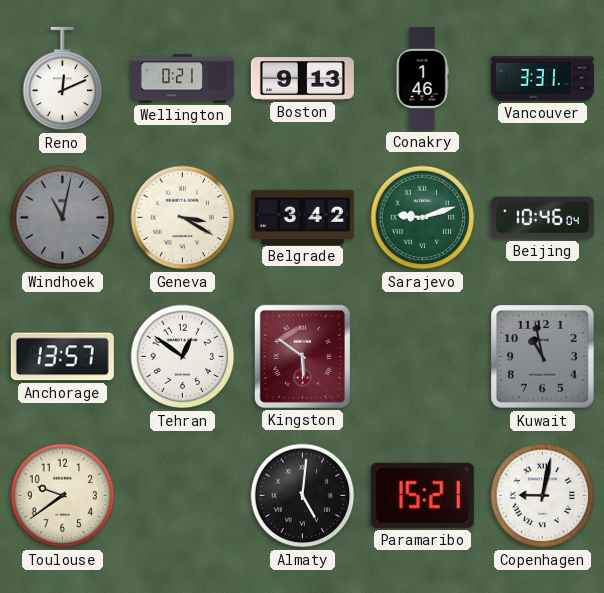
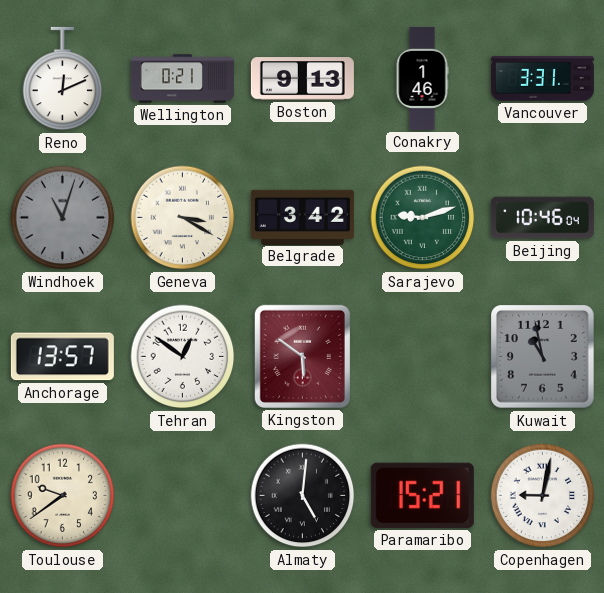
Windhoek: 11:02 -> 11:03 (63, 218)
